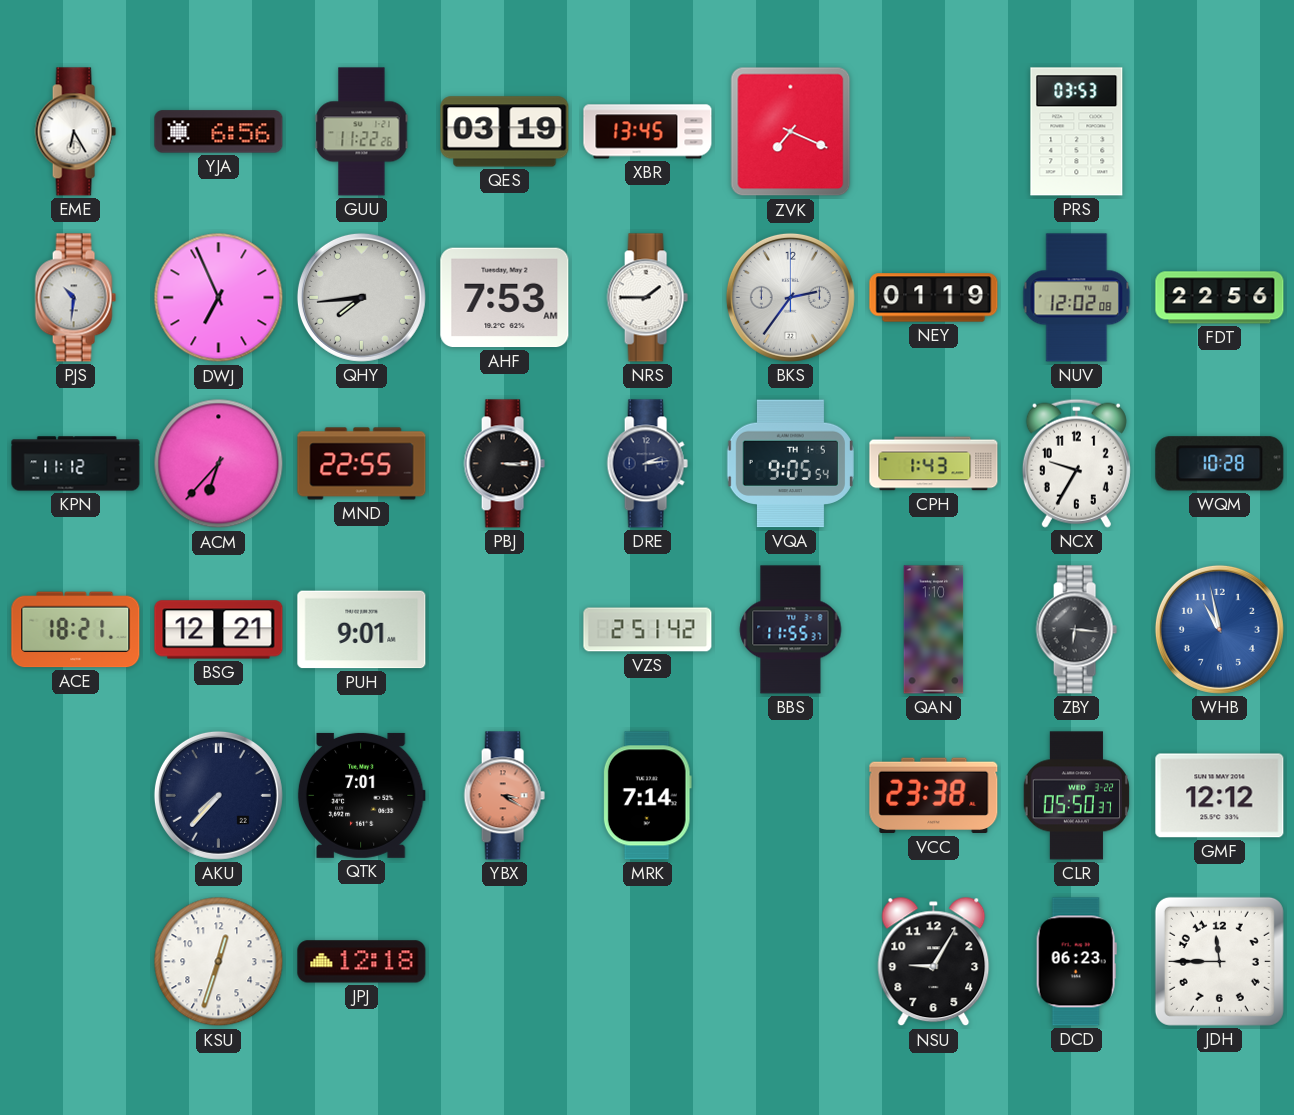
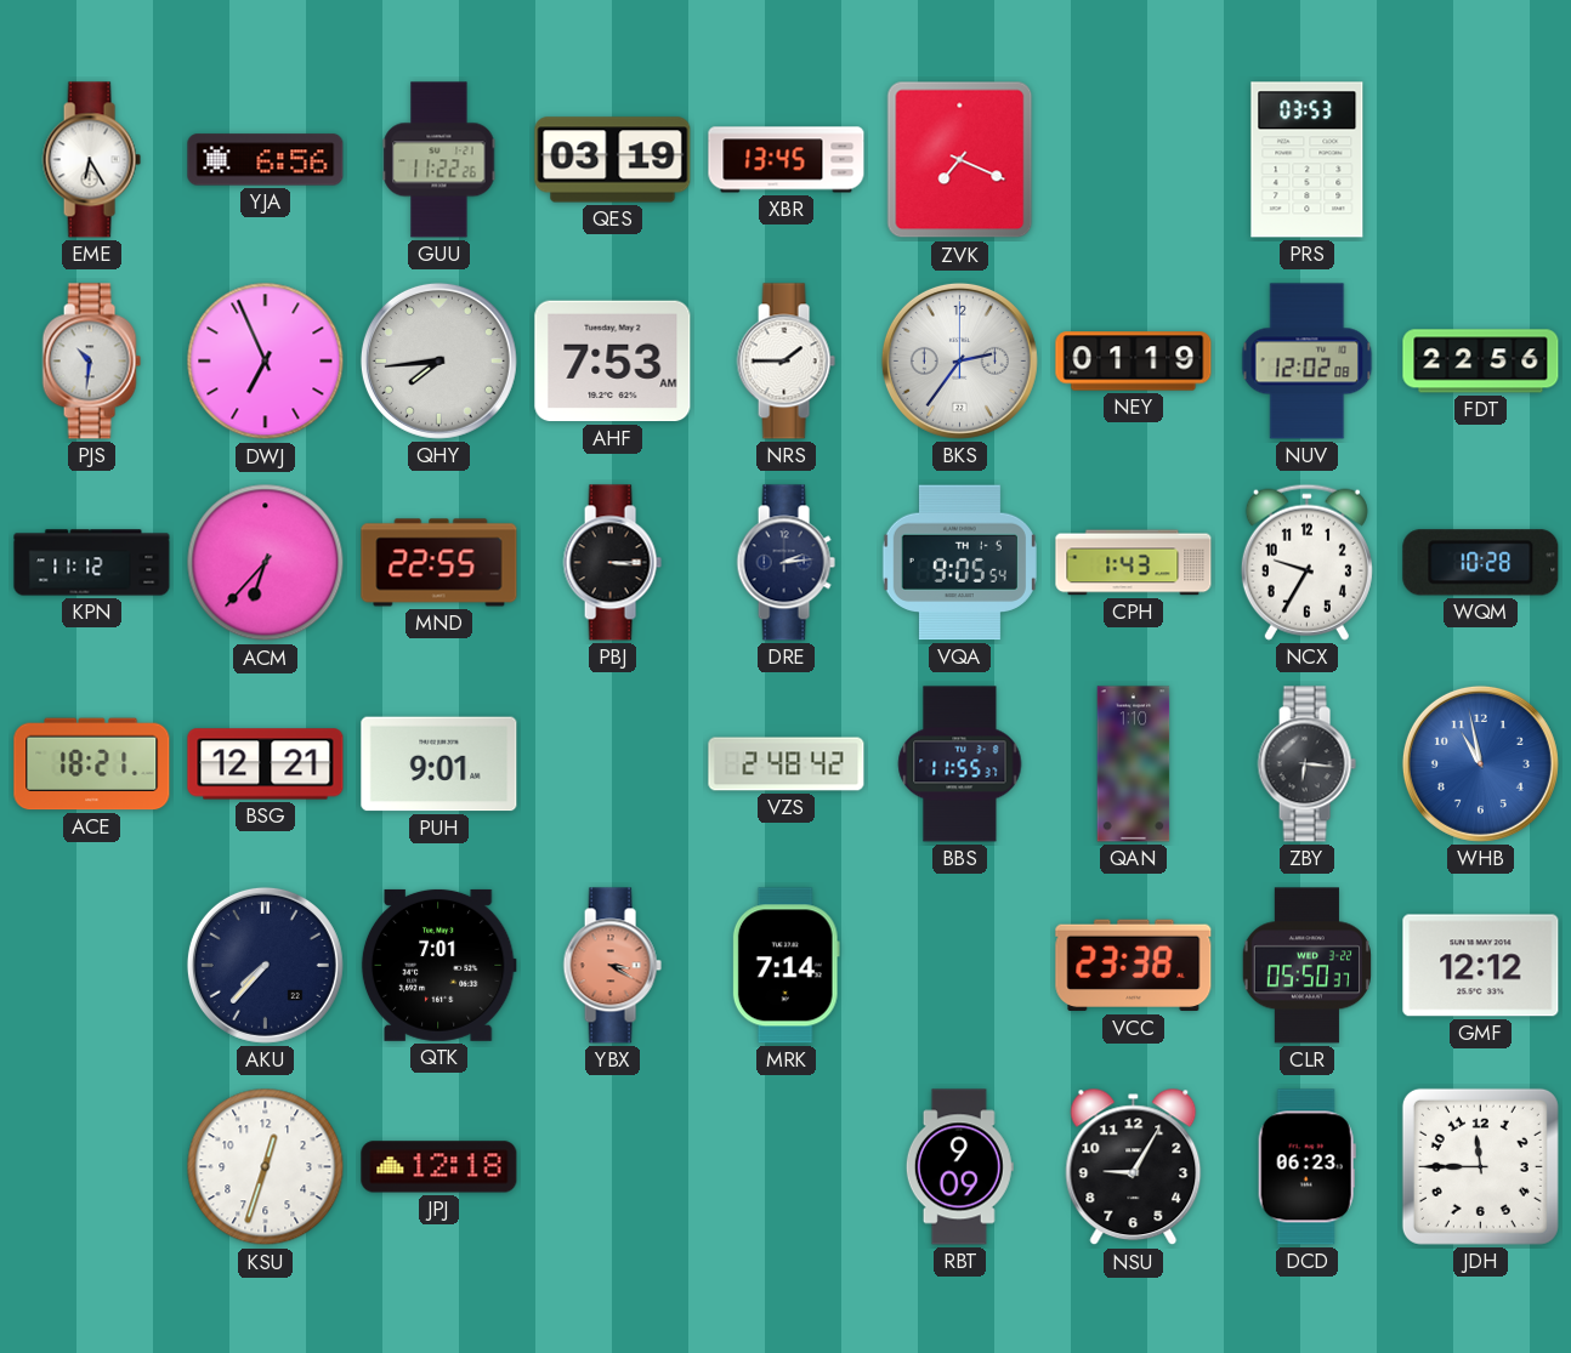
VZS: 2:51 -> 2:48 (787, 764)
RBT: none -> 9:09 (959, 1167)
